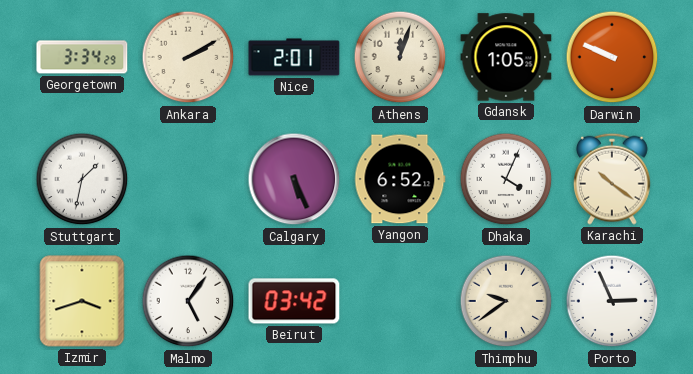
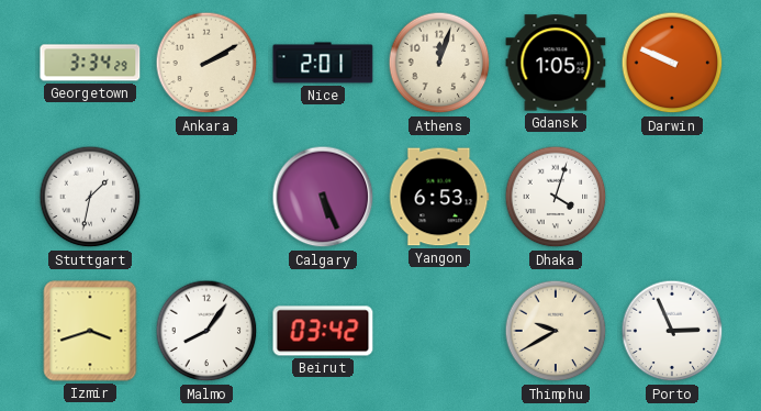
Yangon: 6:52 -> 6:53 (439, 197)
Dhaka: 4:04 -> 4:03 (556, 197)
Karachi: 10:21 -> none (613, 179)
Malmo: 5:06 -> 8:06 (206, 331)
Thimphu: 9:39 -> 9:40 (556, 331)
